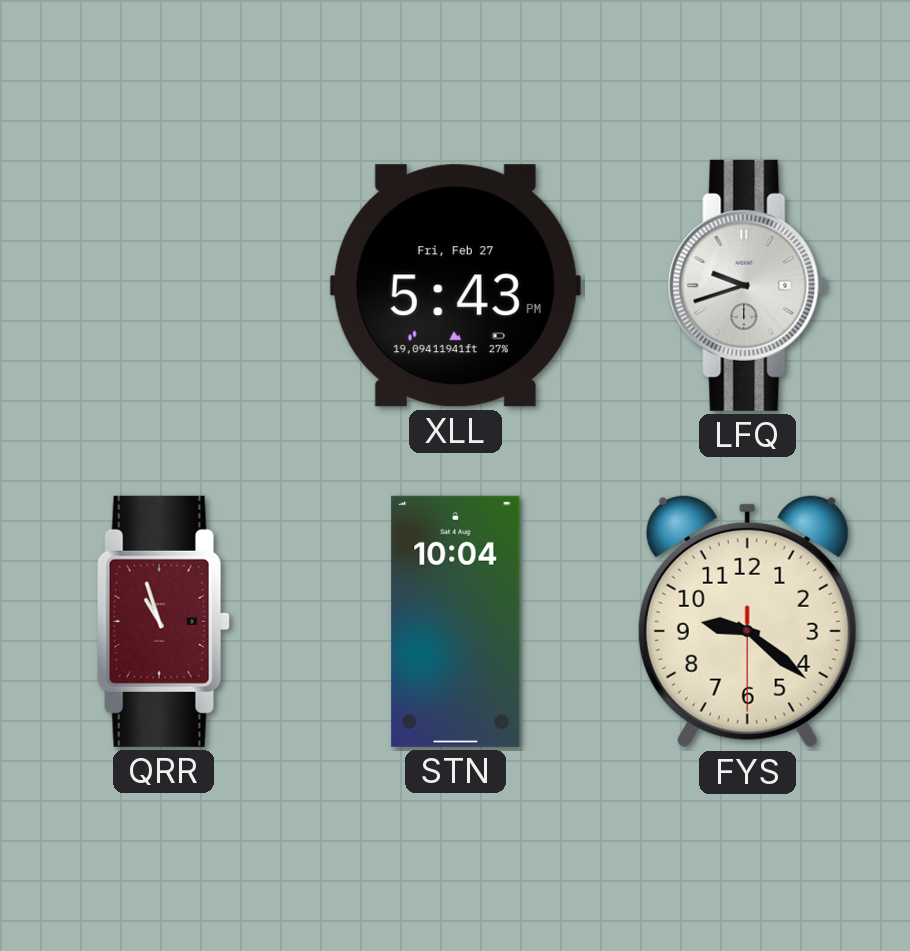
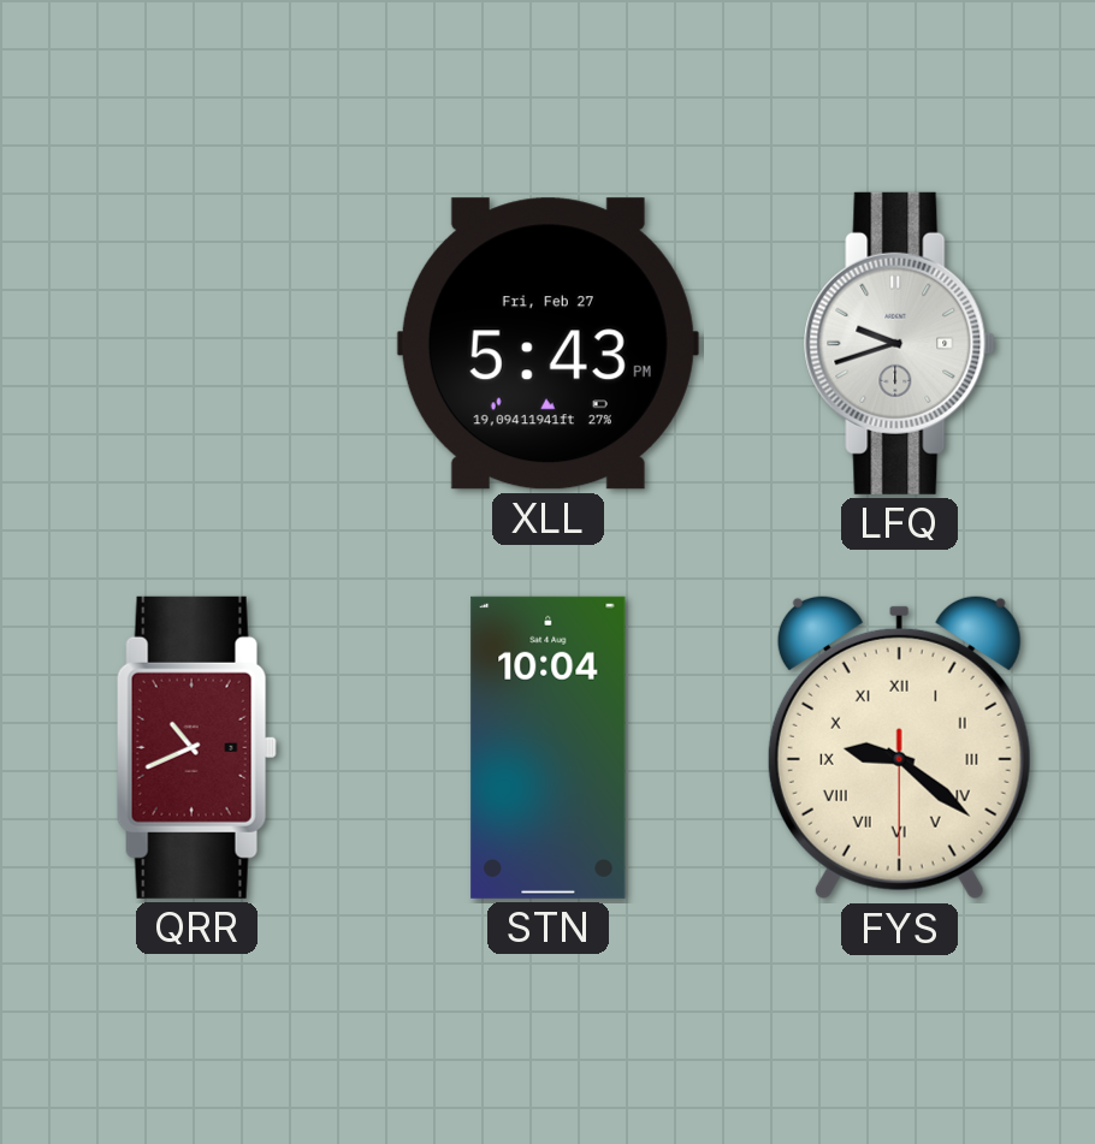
QRR: 10:57 -> 10:41 (196, 747)
FYS numerals: Arabic -> Roman (899, 747)
